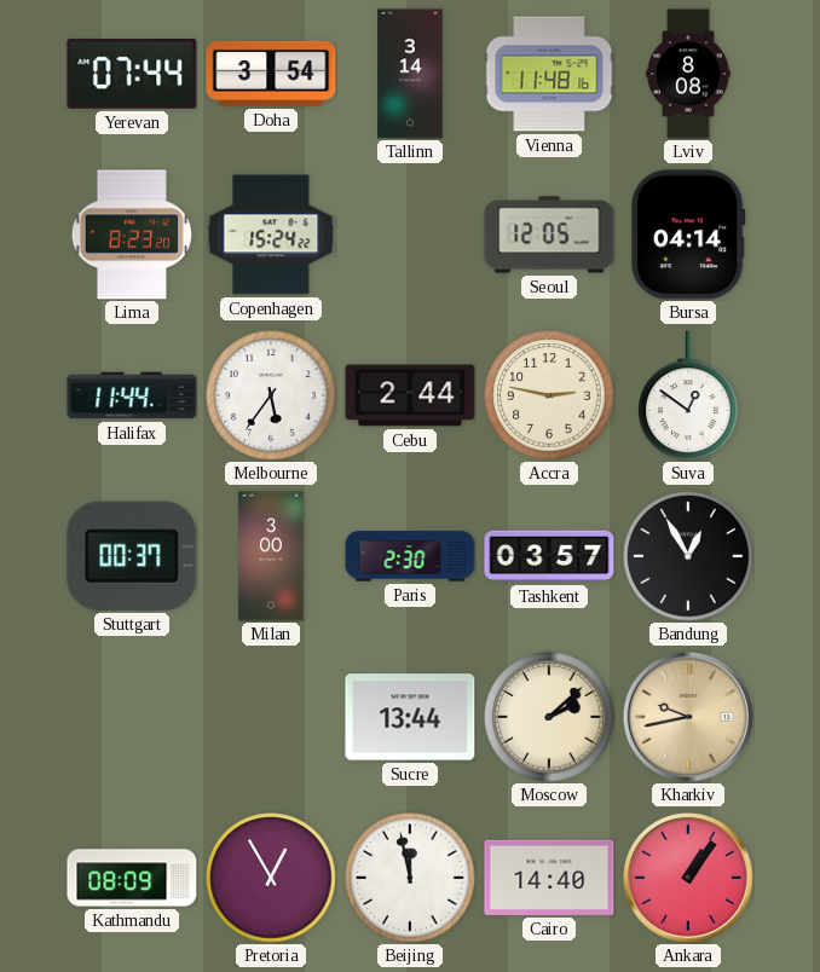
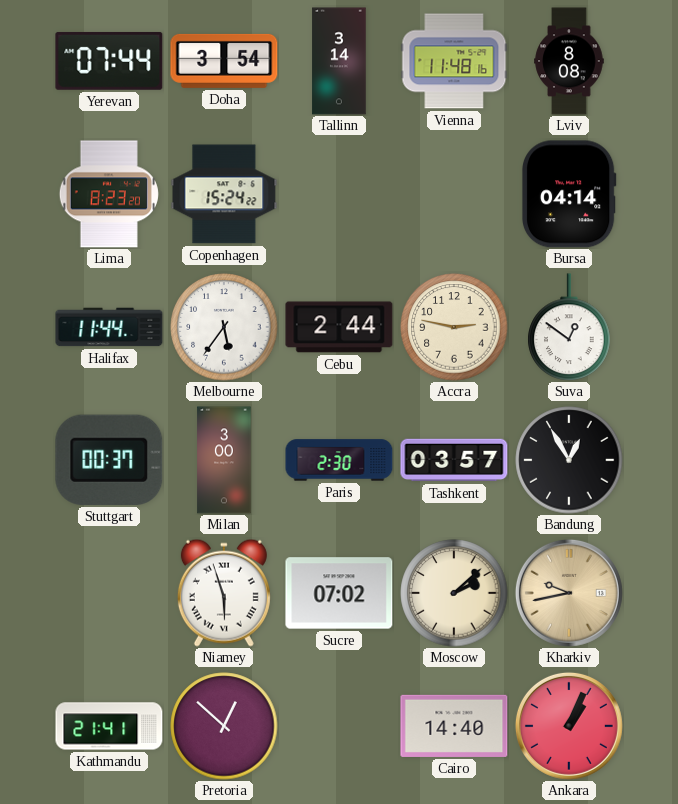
Seoul: 12:05 -> none (549, 235)
Niamey: none -> 5:57 (224, 593)
Sucre: 13:44 -> 07:02 (339, 593)
Kathmandu: 08:09 -> 21:41 (109, 726)
Pretoria: 12:55 -> 12:52 (224, 726)
Beijing: 11:58 -> none (410, 878)
Ankara: 1:06 -> 1:04 (569, 726)
